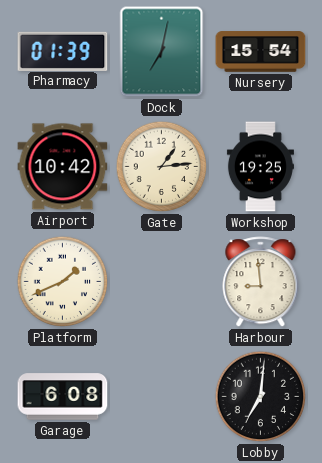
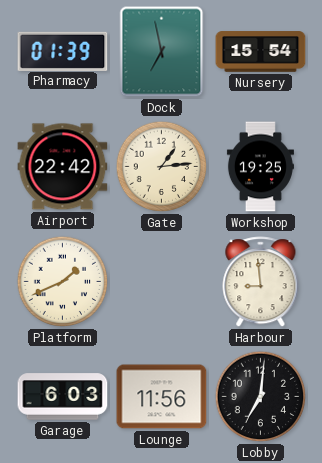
Dock: 7:02 -> 6:58 (162, 52)
Airport: 10:42 -> 22:42 (63, 167)
Garage: 6:08 -> 6:03 (63, 397)
Lounge: none -> 11:56 (162, 397)
